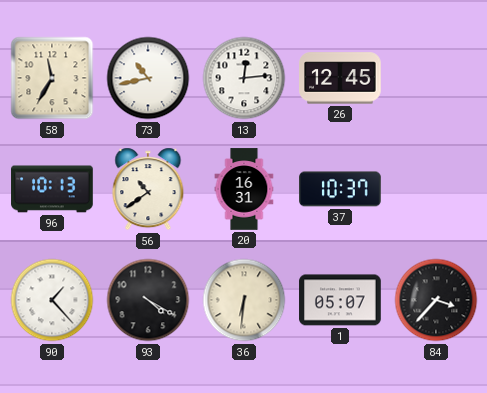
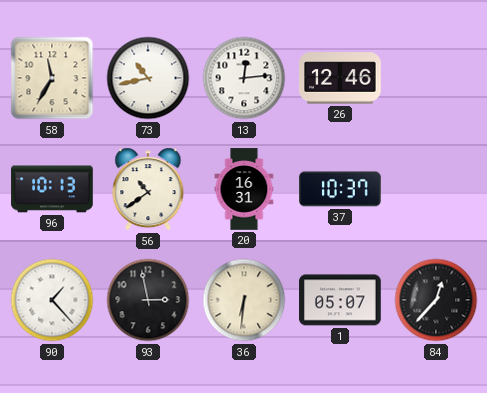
26: 12:45 -> 12:46 (340, 78)
93: 4:20 -> 2:58 (148, 300)
84: 3:37 -> 12:37 (436, 300)
